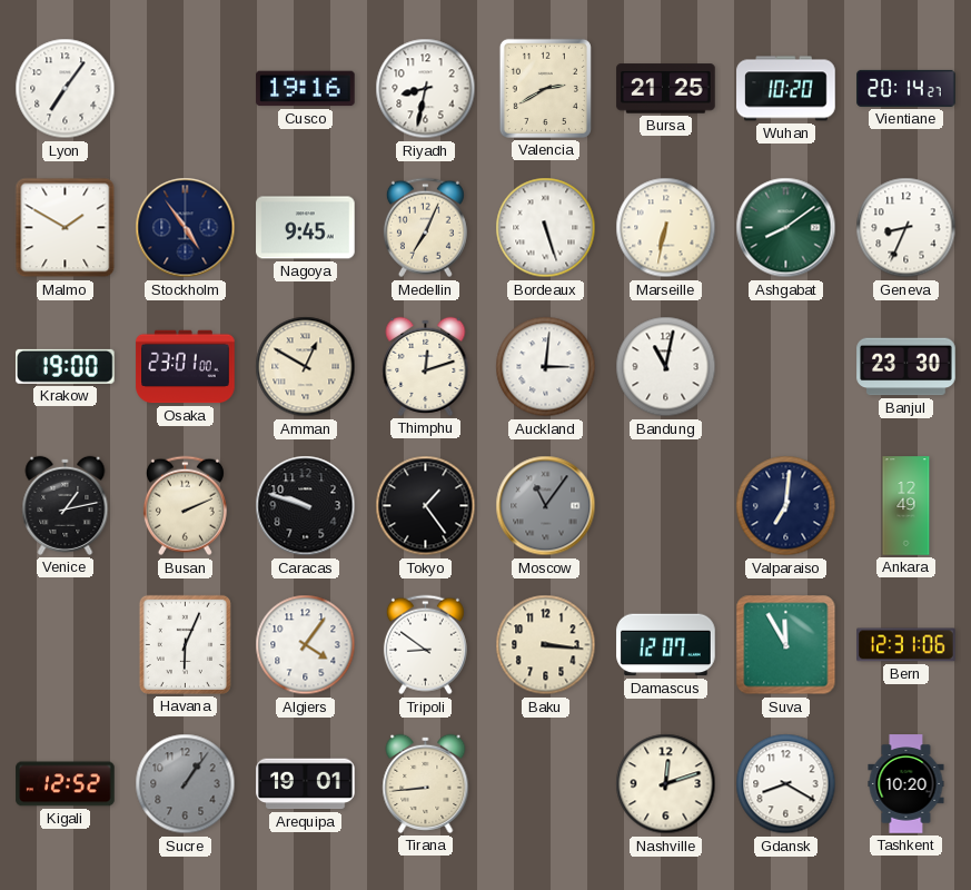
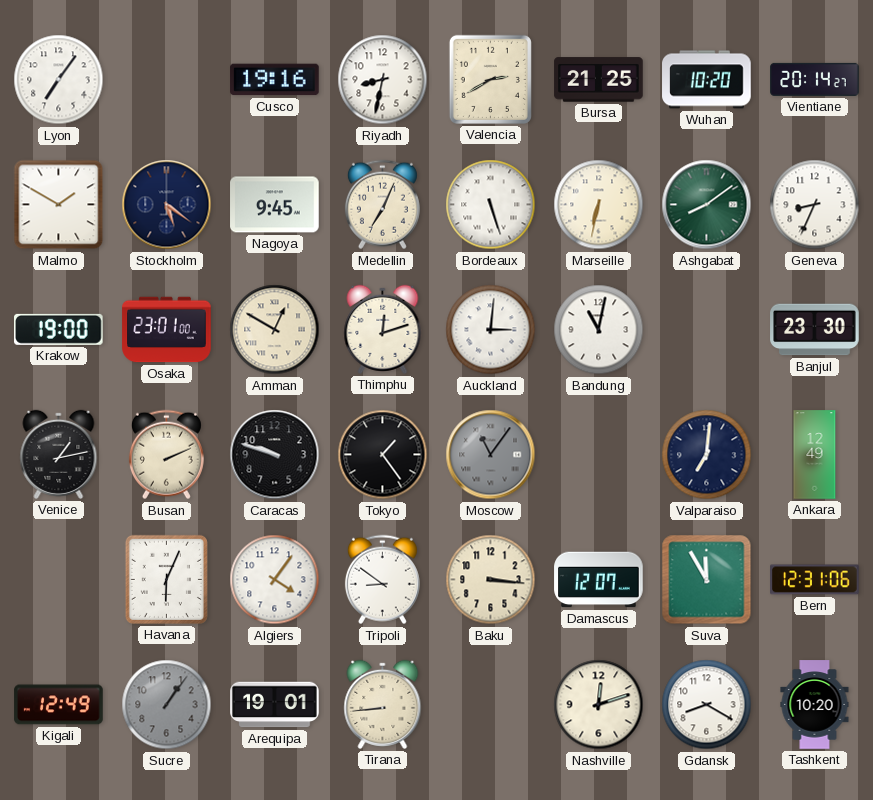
Stockholm: 4:54 -> 5:21 (167, 205)
Kigali: 12:52 -> 12:49 (59, 705)
